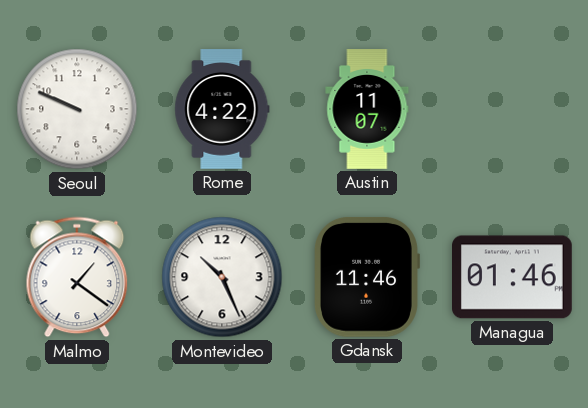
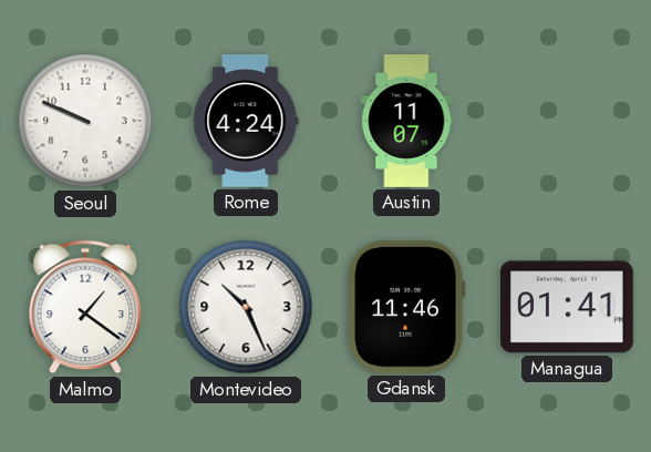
Rome: 4:22 -> 4:24 (246, 121)
Managua: 01:46 -> 01:41 (568, 307)
